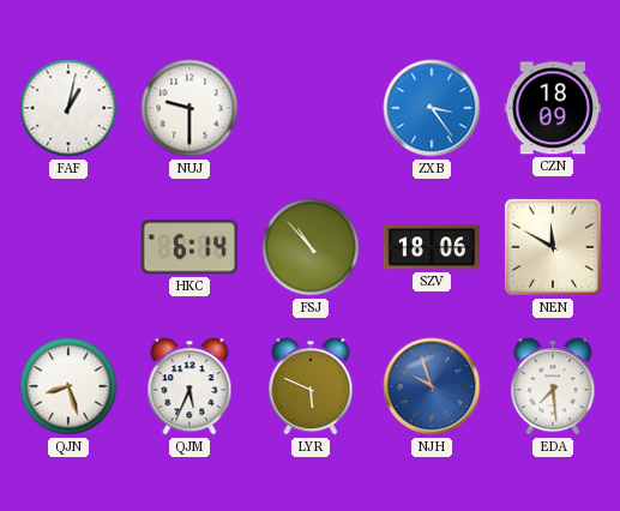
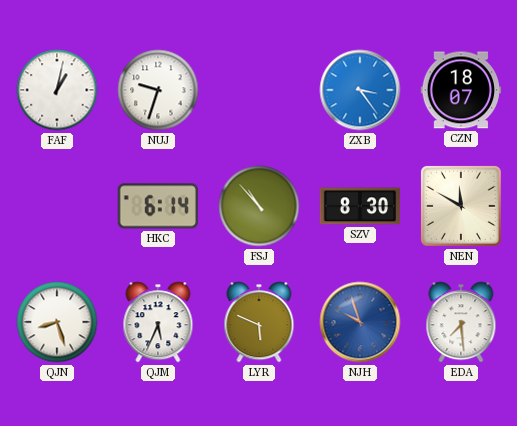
NUJ: 9:30 -> 9:33 (158, 90)
CZN: 18:09 -> 18:07 (461, 90)
SZV: 18:06 -> 8:30 (360, 206)
